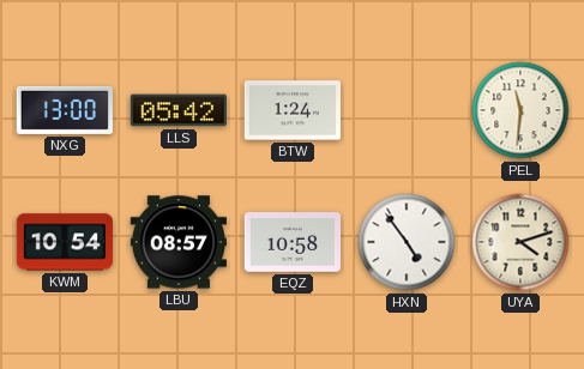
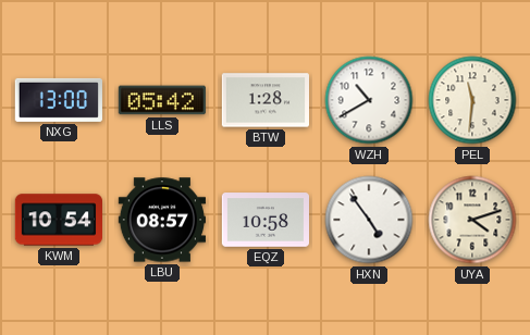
BTW: 1:24 -> 1:28 (264, 100)
WZH: none -> 10:40 (369, 100)
